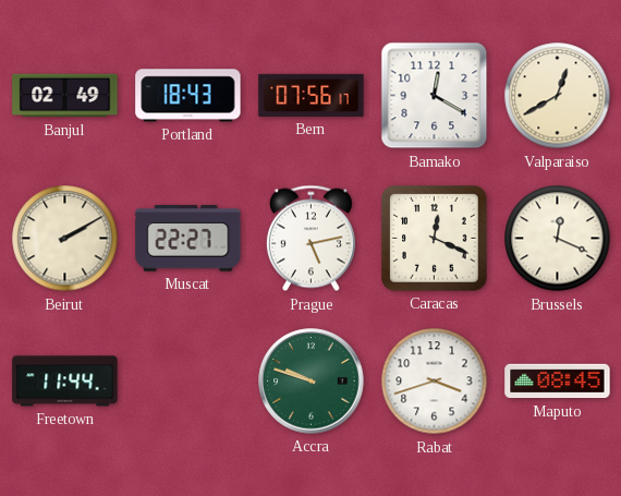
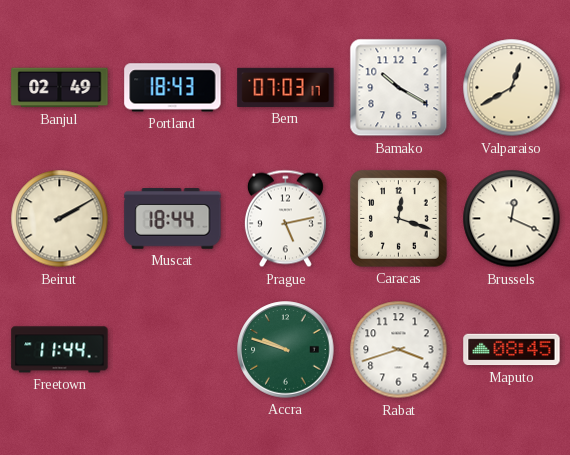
Bern: 07:56 -> 07:03 (286, 87)
Bamako: 12:20 -> 10:20 (399, 88)
Muscat: 22:27 -> 18:44 (173, 219)
Caracas: 12:19 -> 12:18 (399, 219)
